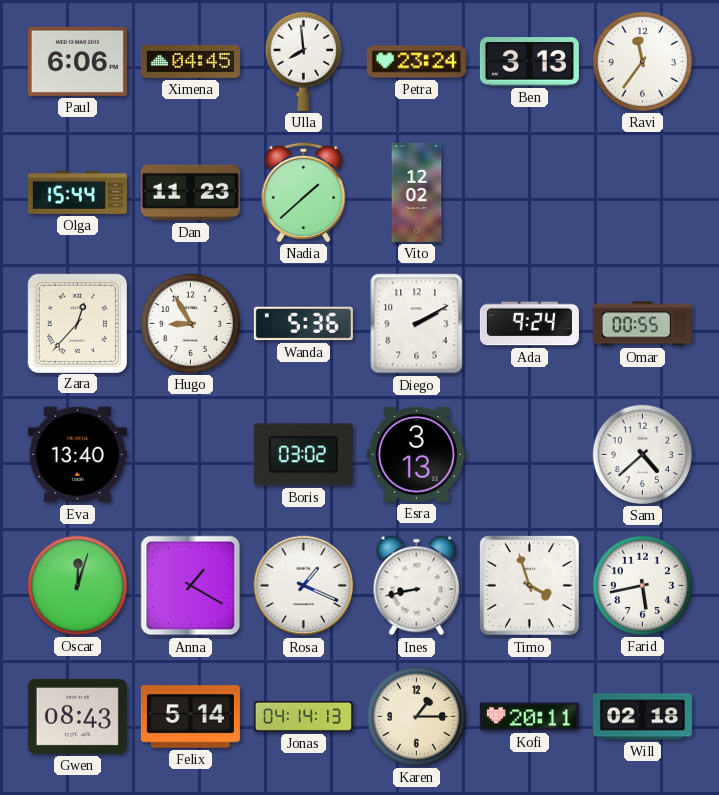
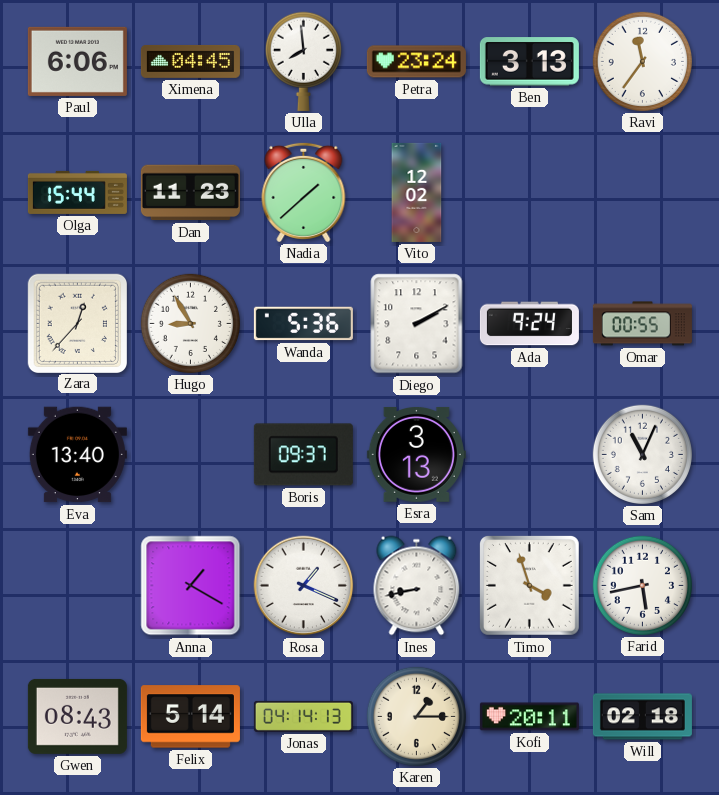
Boris: 03:02 -> 09:37 (303, 455)
Sam: 4:38 -> 11:04 (642, 454)
Oscar: 12:03 -> none (77, 585)
